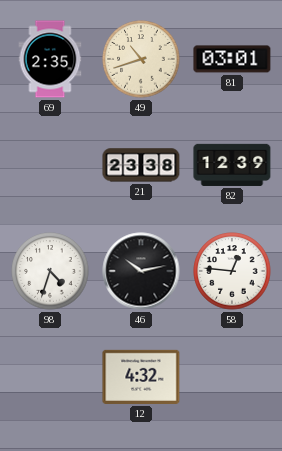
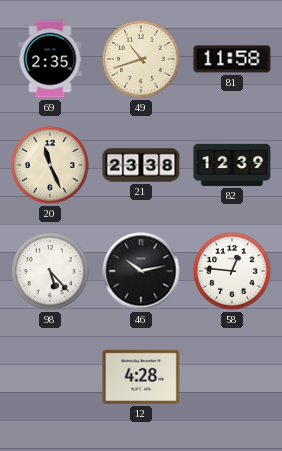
81: 03:01 -> 11:58 (232, 59)
20: none -> 11:26 (50, 165)
98: 4:33 -> 5:23 (50, 271)
12: 4:32 -> 4:28 (141, 377)
